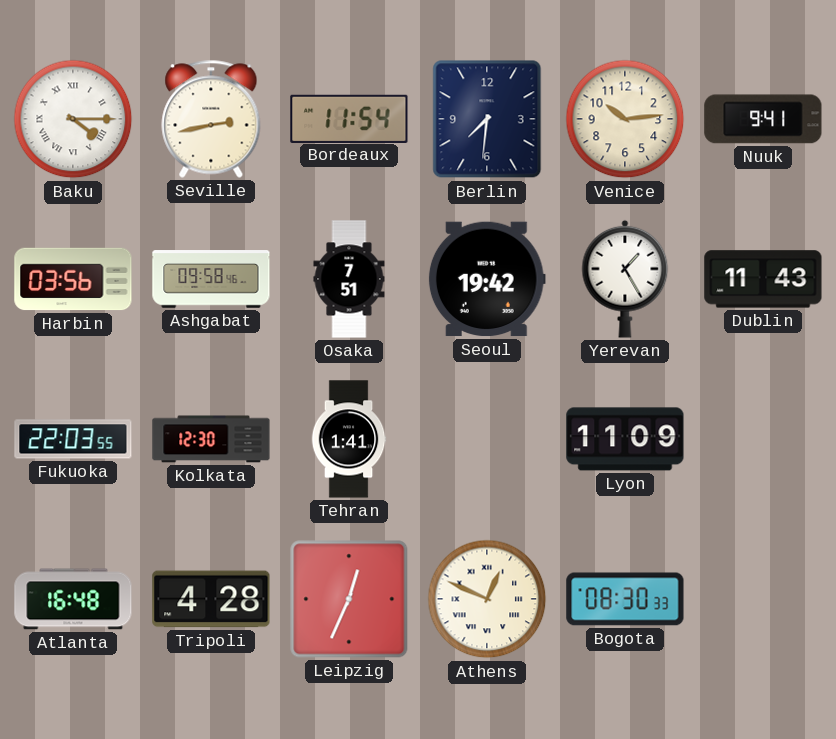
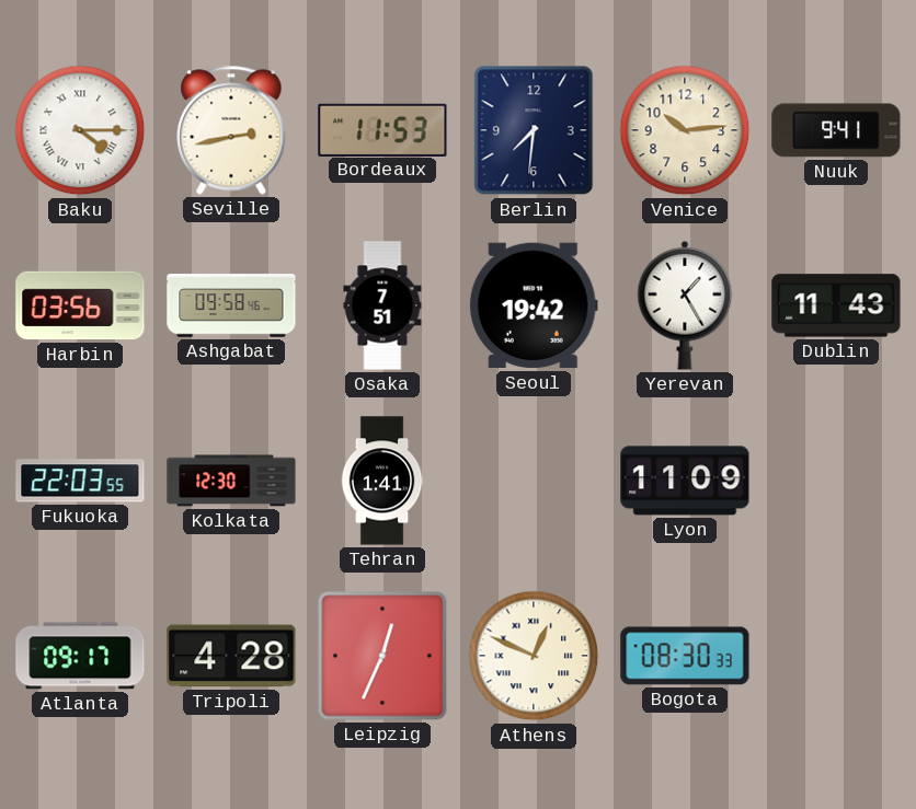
Bordeaux: 11:54 -> 11:53 (382, 129)
Atlanta: 16:48 -> 09:17 (80, 656)
